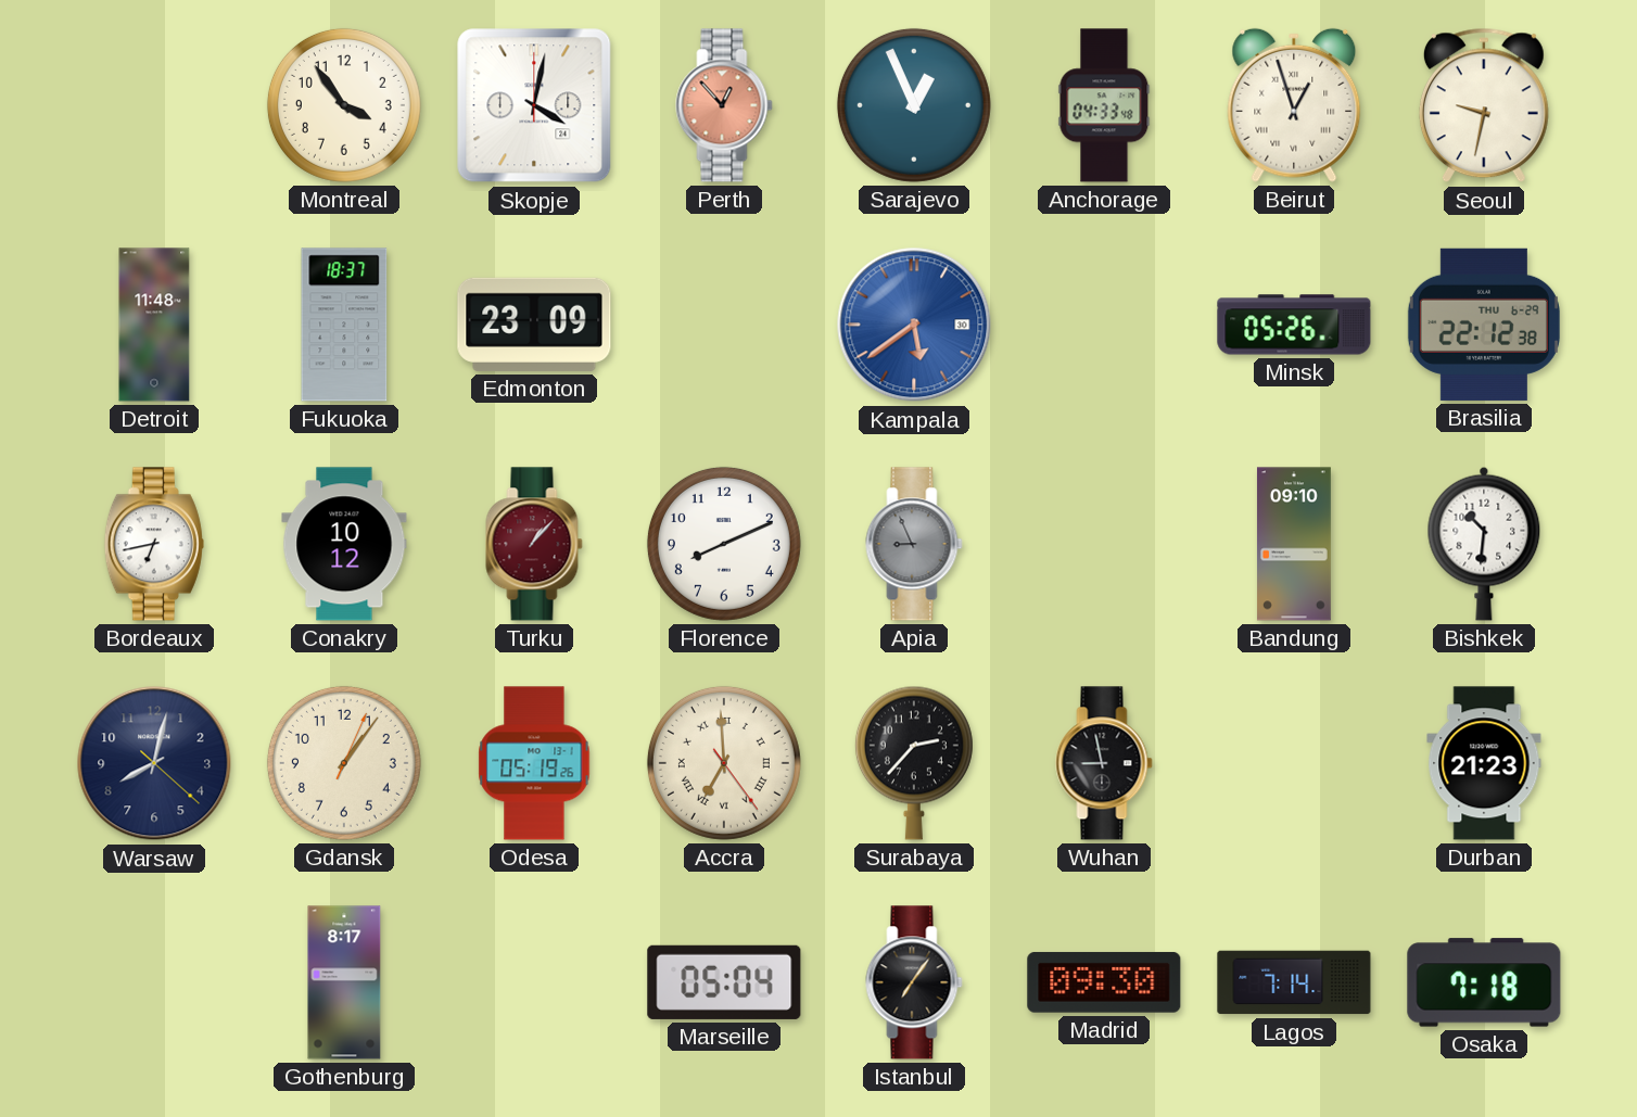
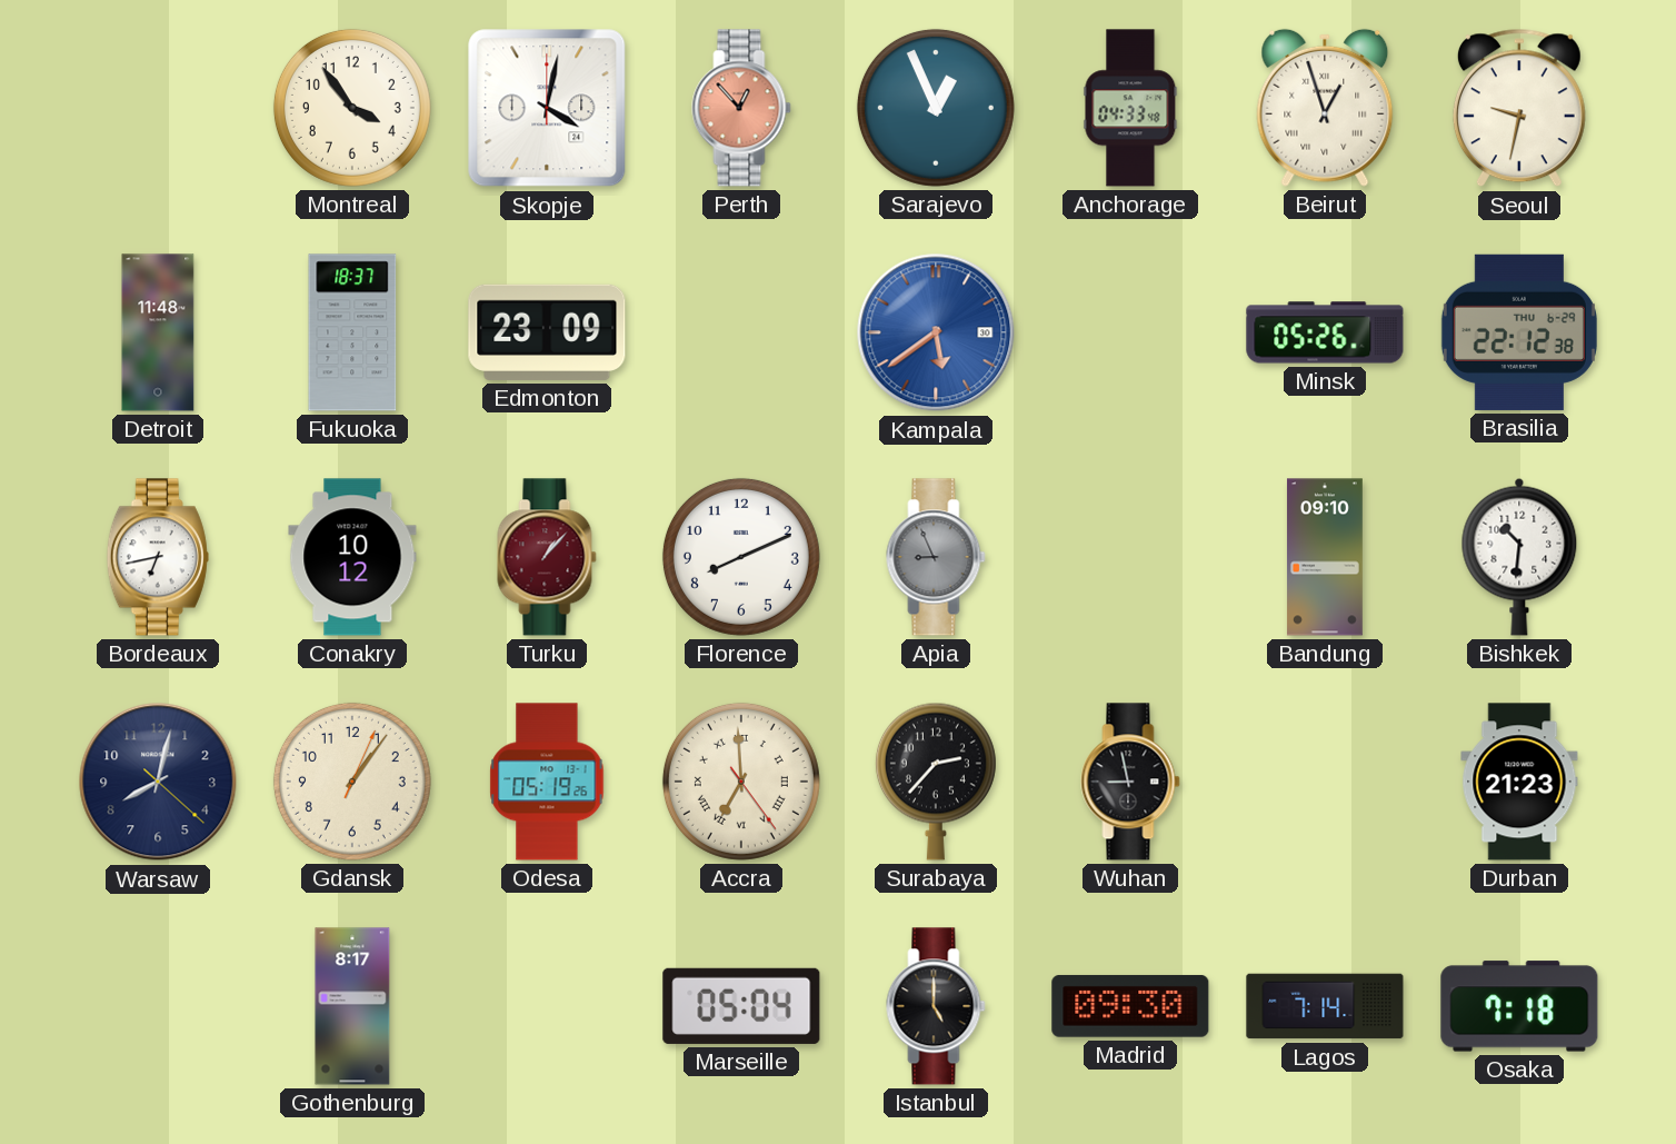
Istanbul: 7:06 -> 5:00 (936, 1006)
